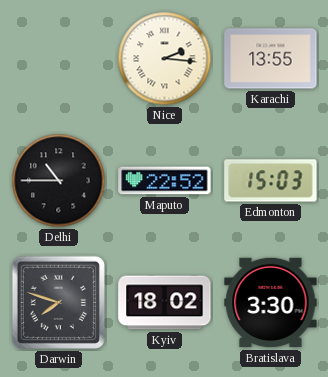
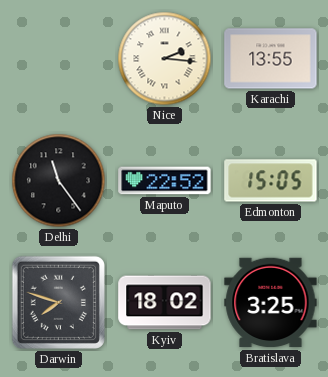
Delhi: 10:45 -> 11:24 (59, 181)
Edmonton: 15:03 -> 15:05 (271, 181)
Bratislava: 3:30 -> 3:25 (271, 303)
